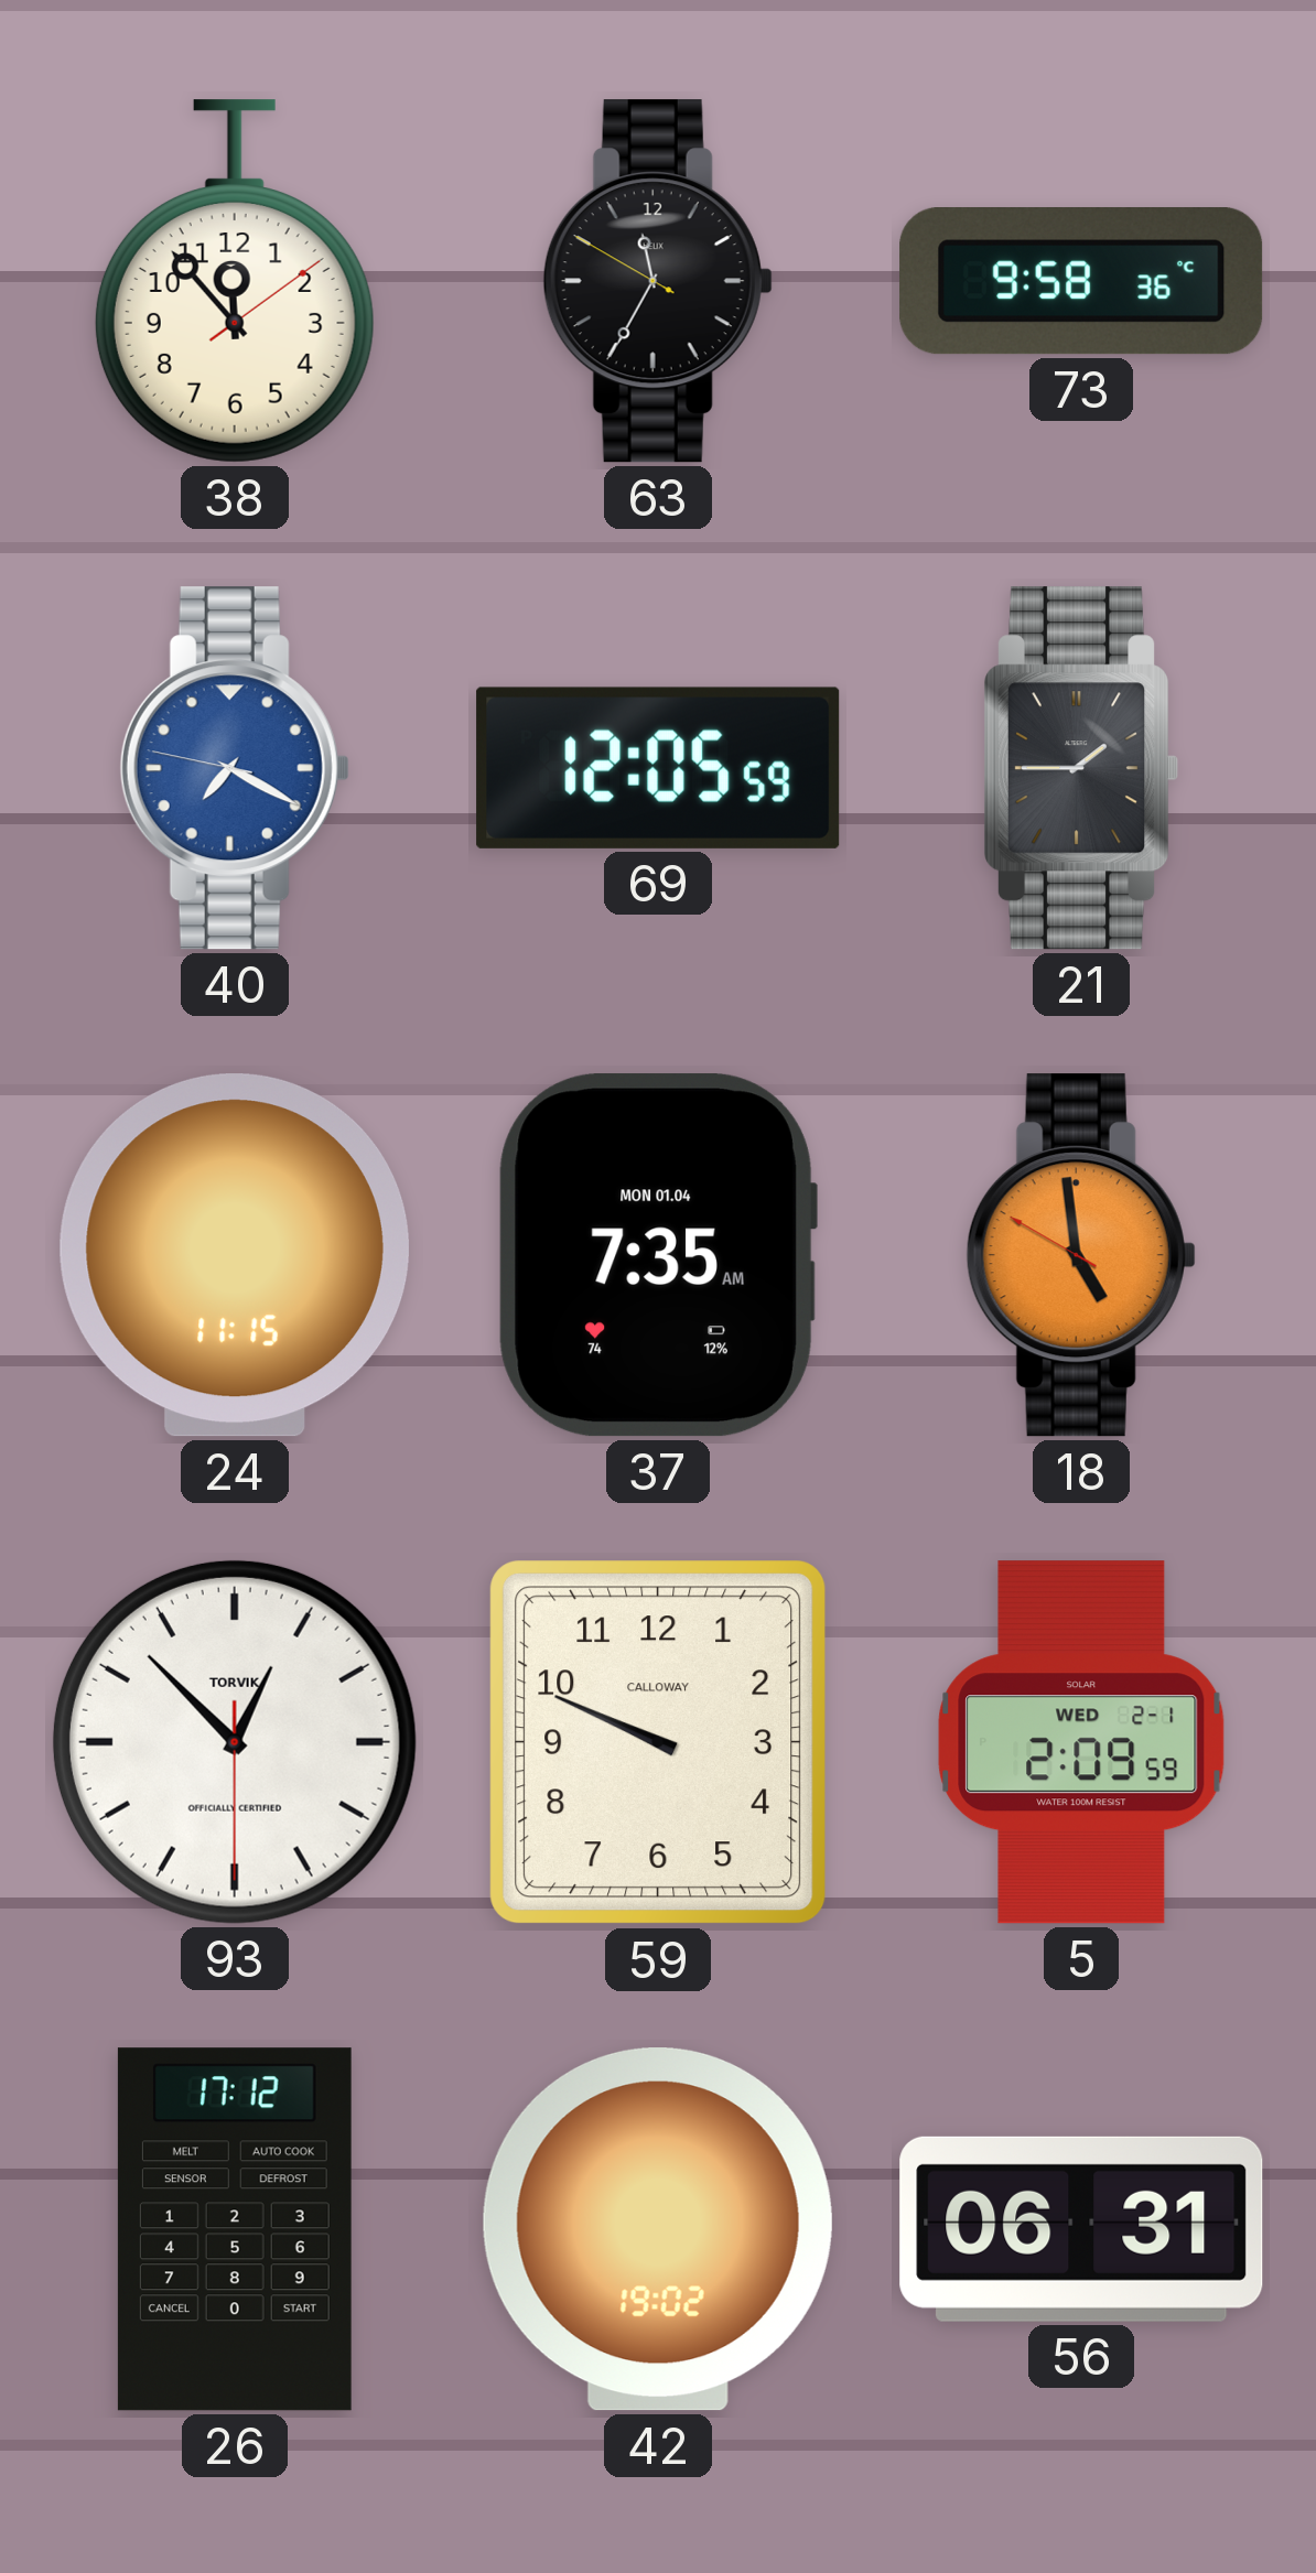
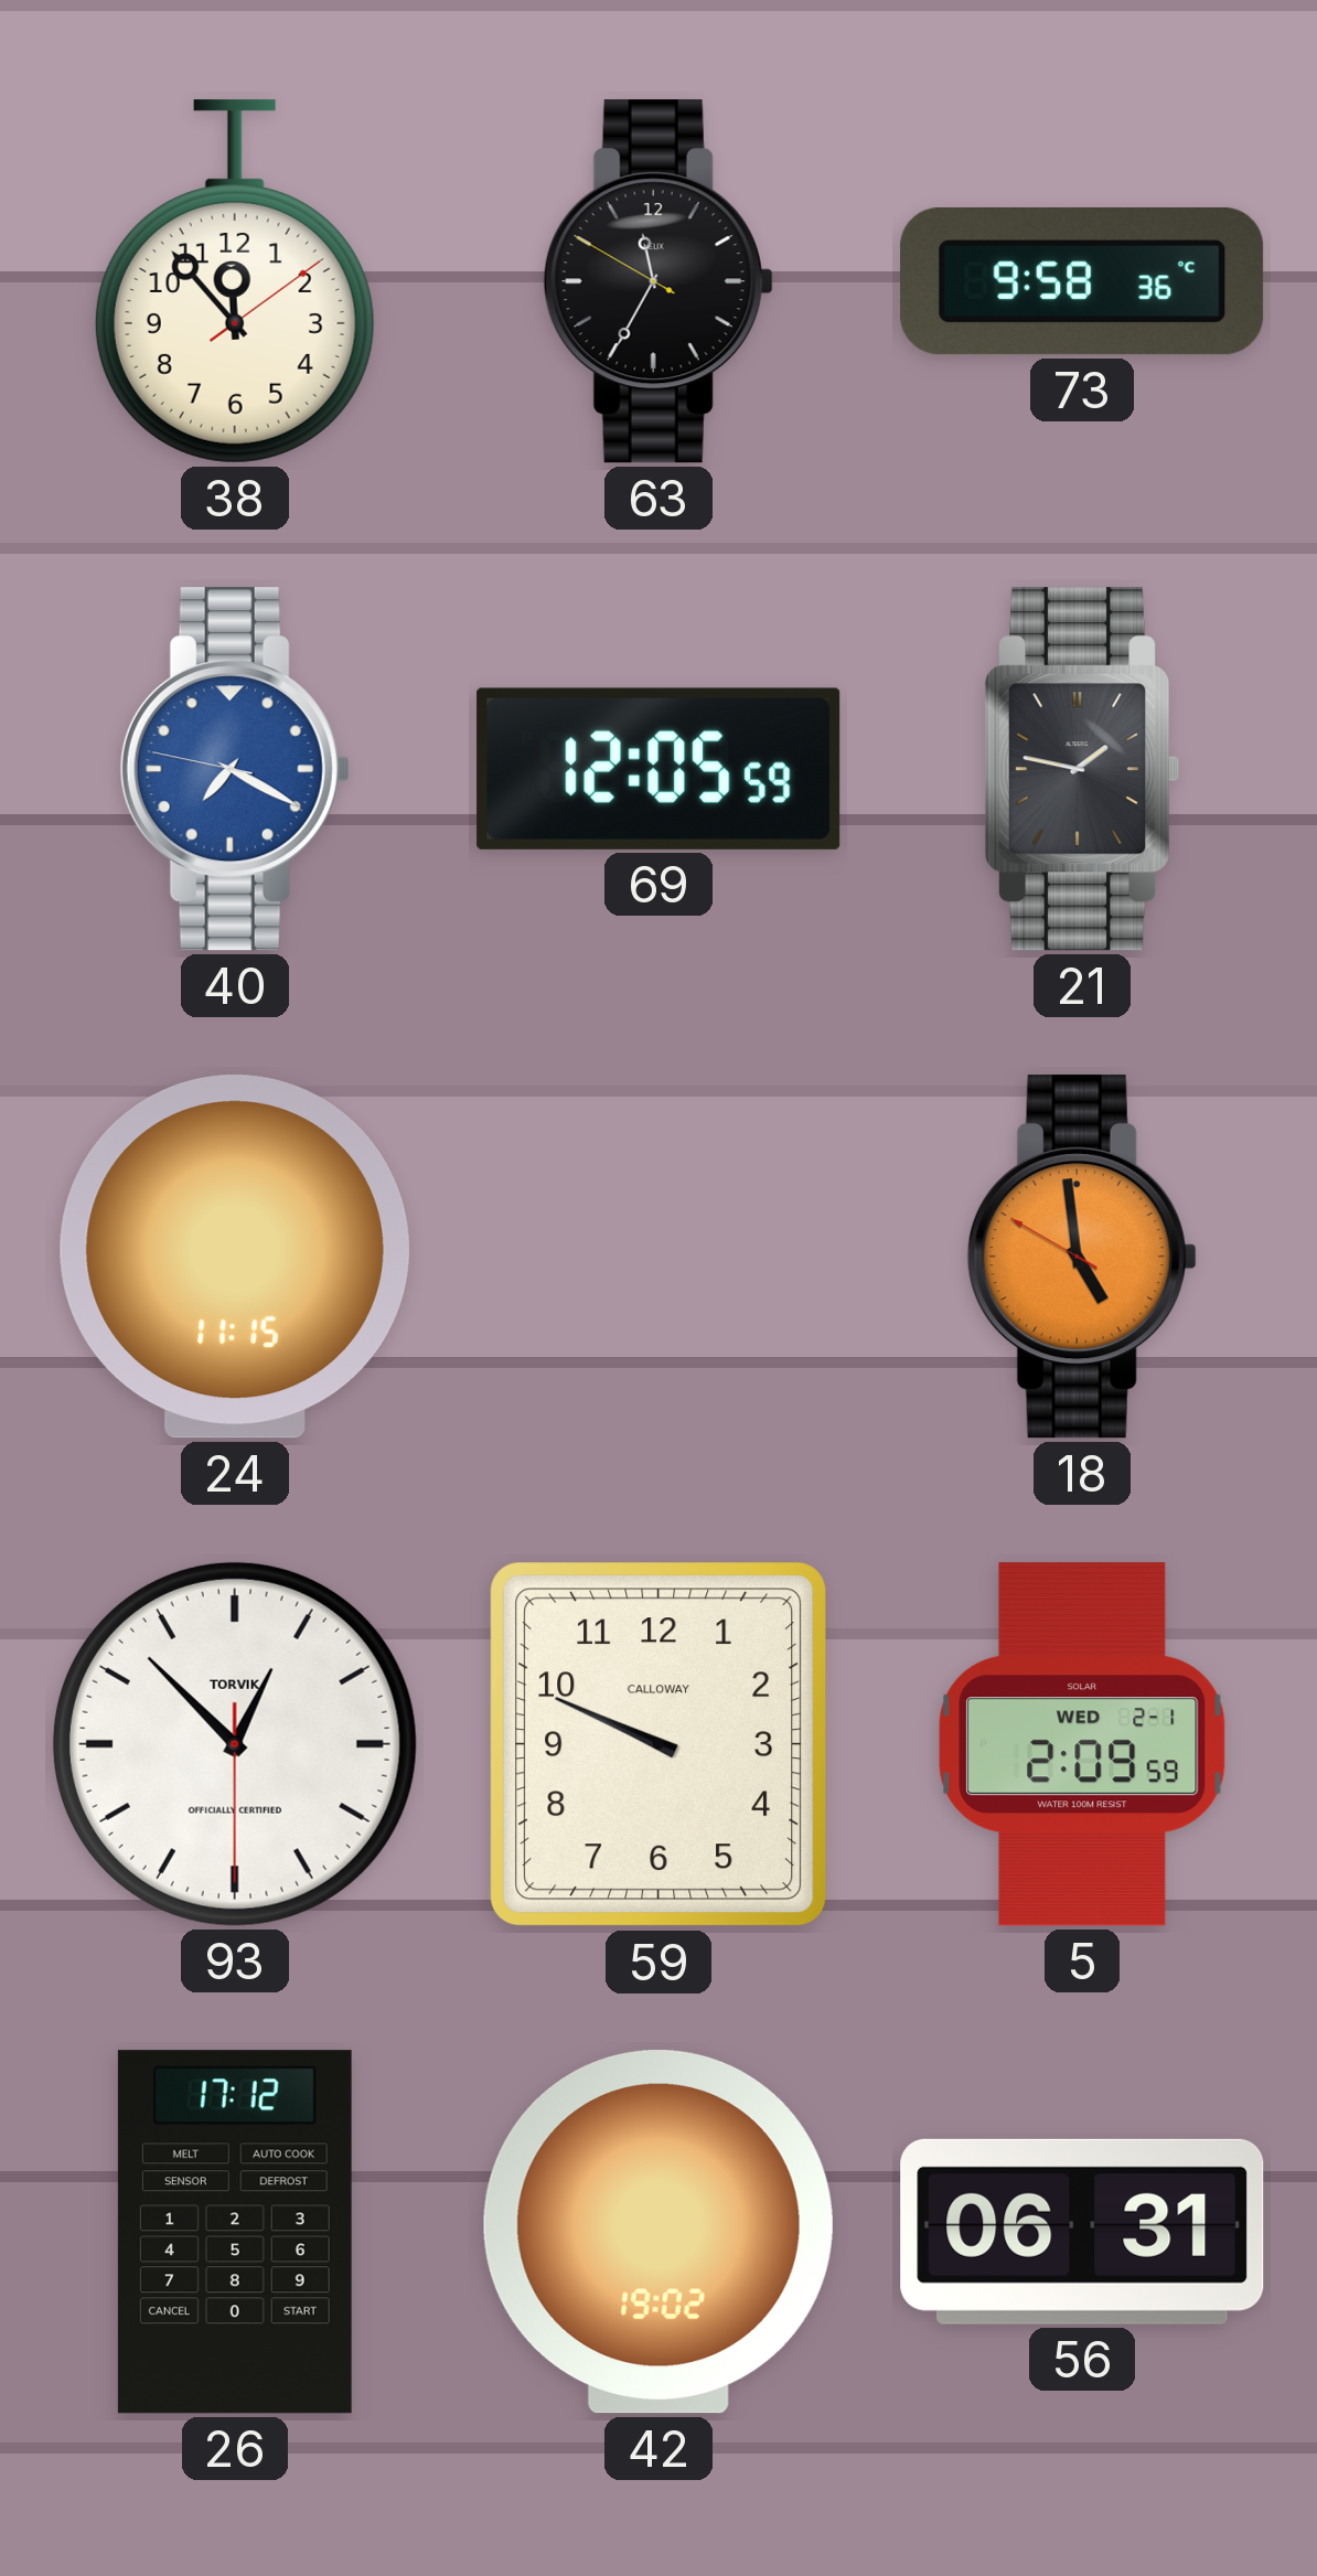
21: 1:45 -> 1:47 (1082, 769)
37: 7:35 -> none (658, 1255)
